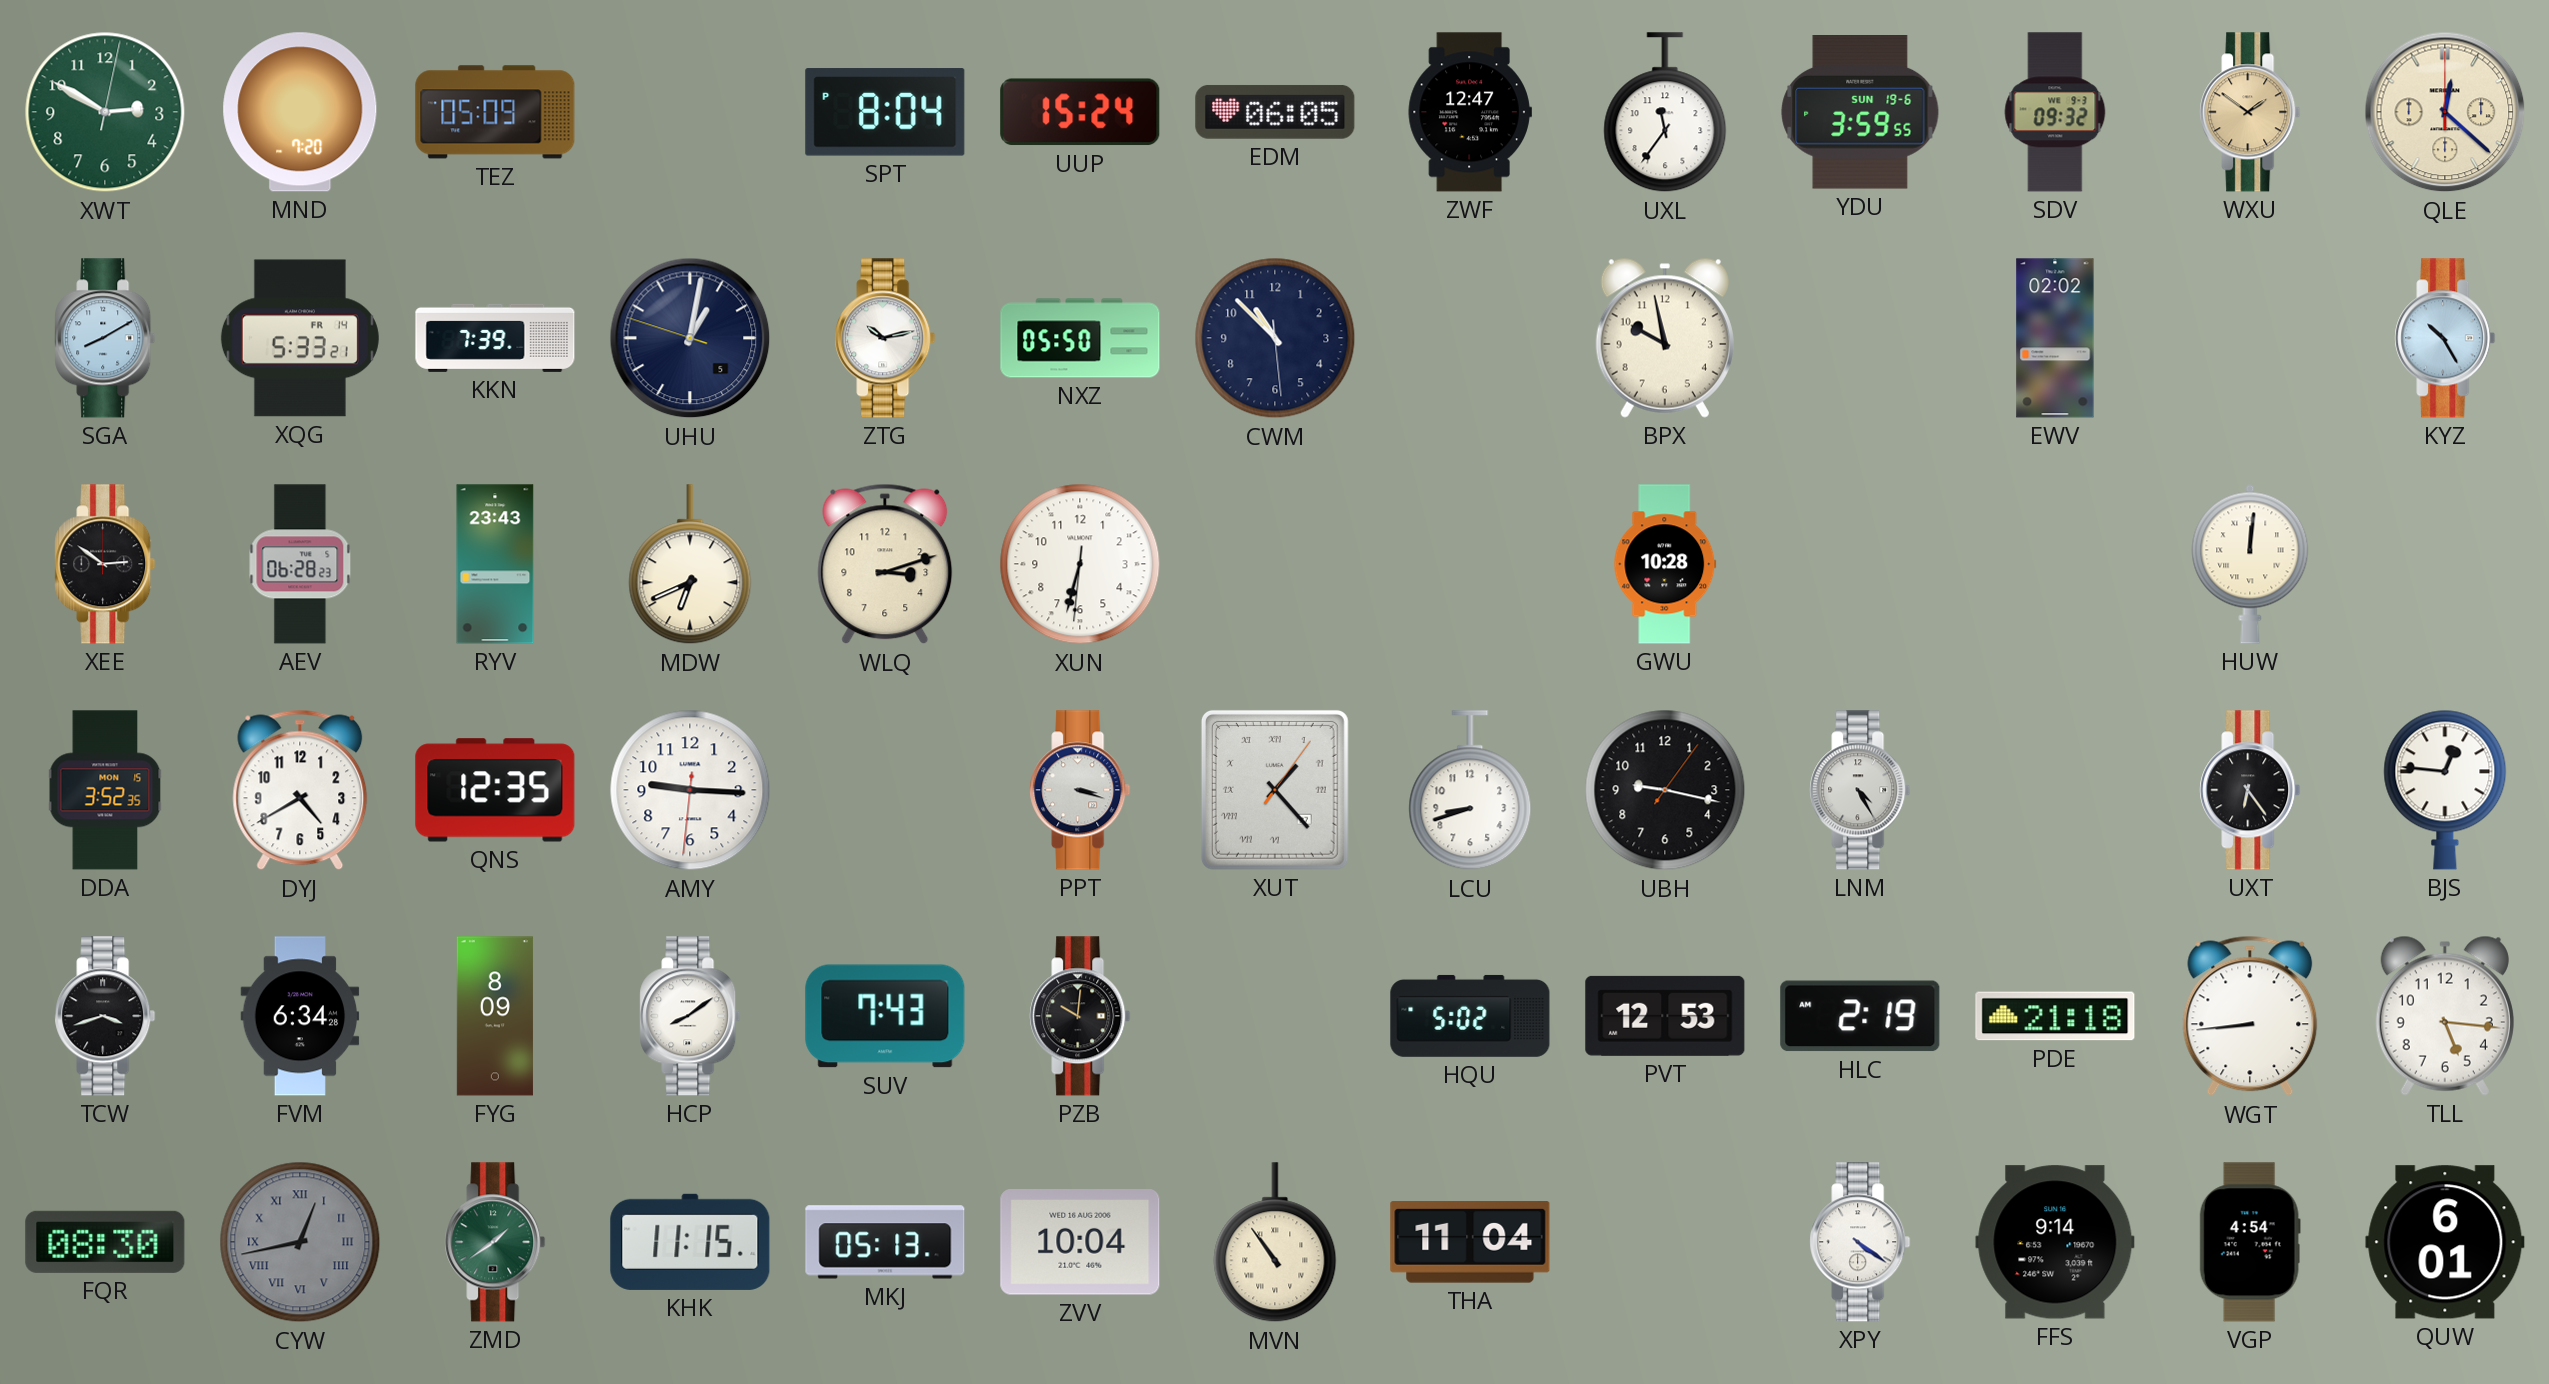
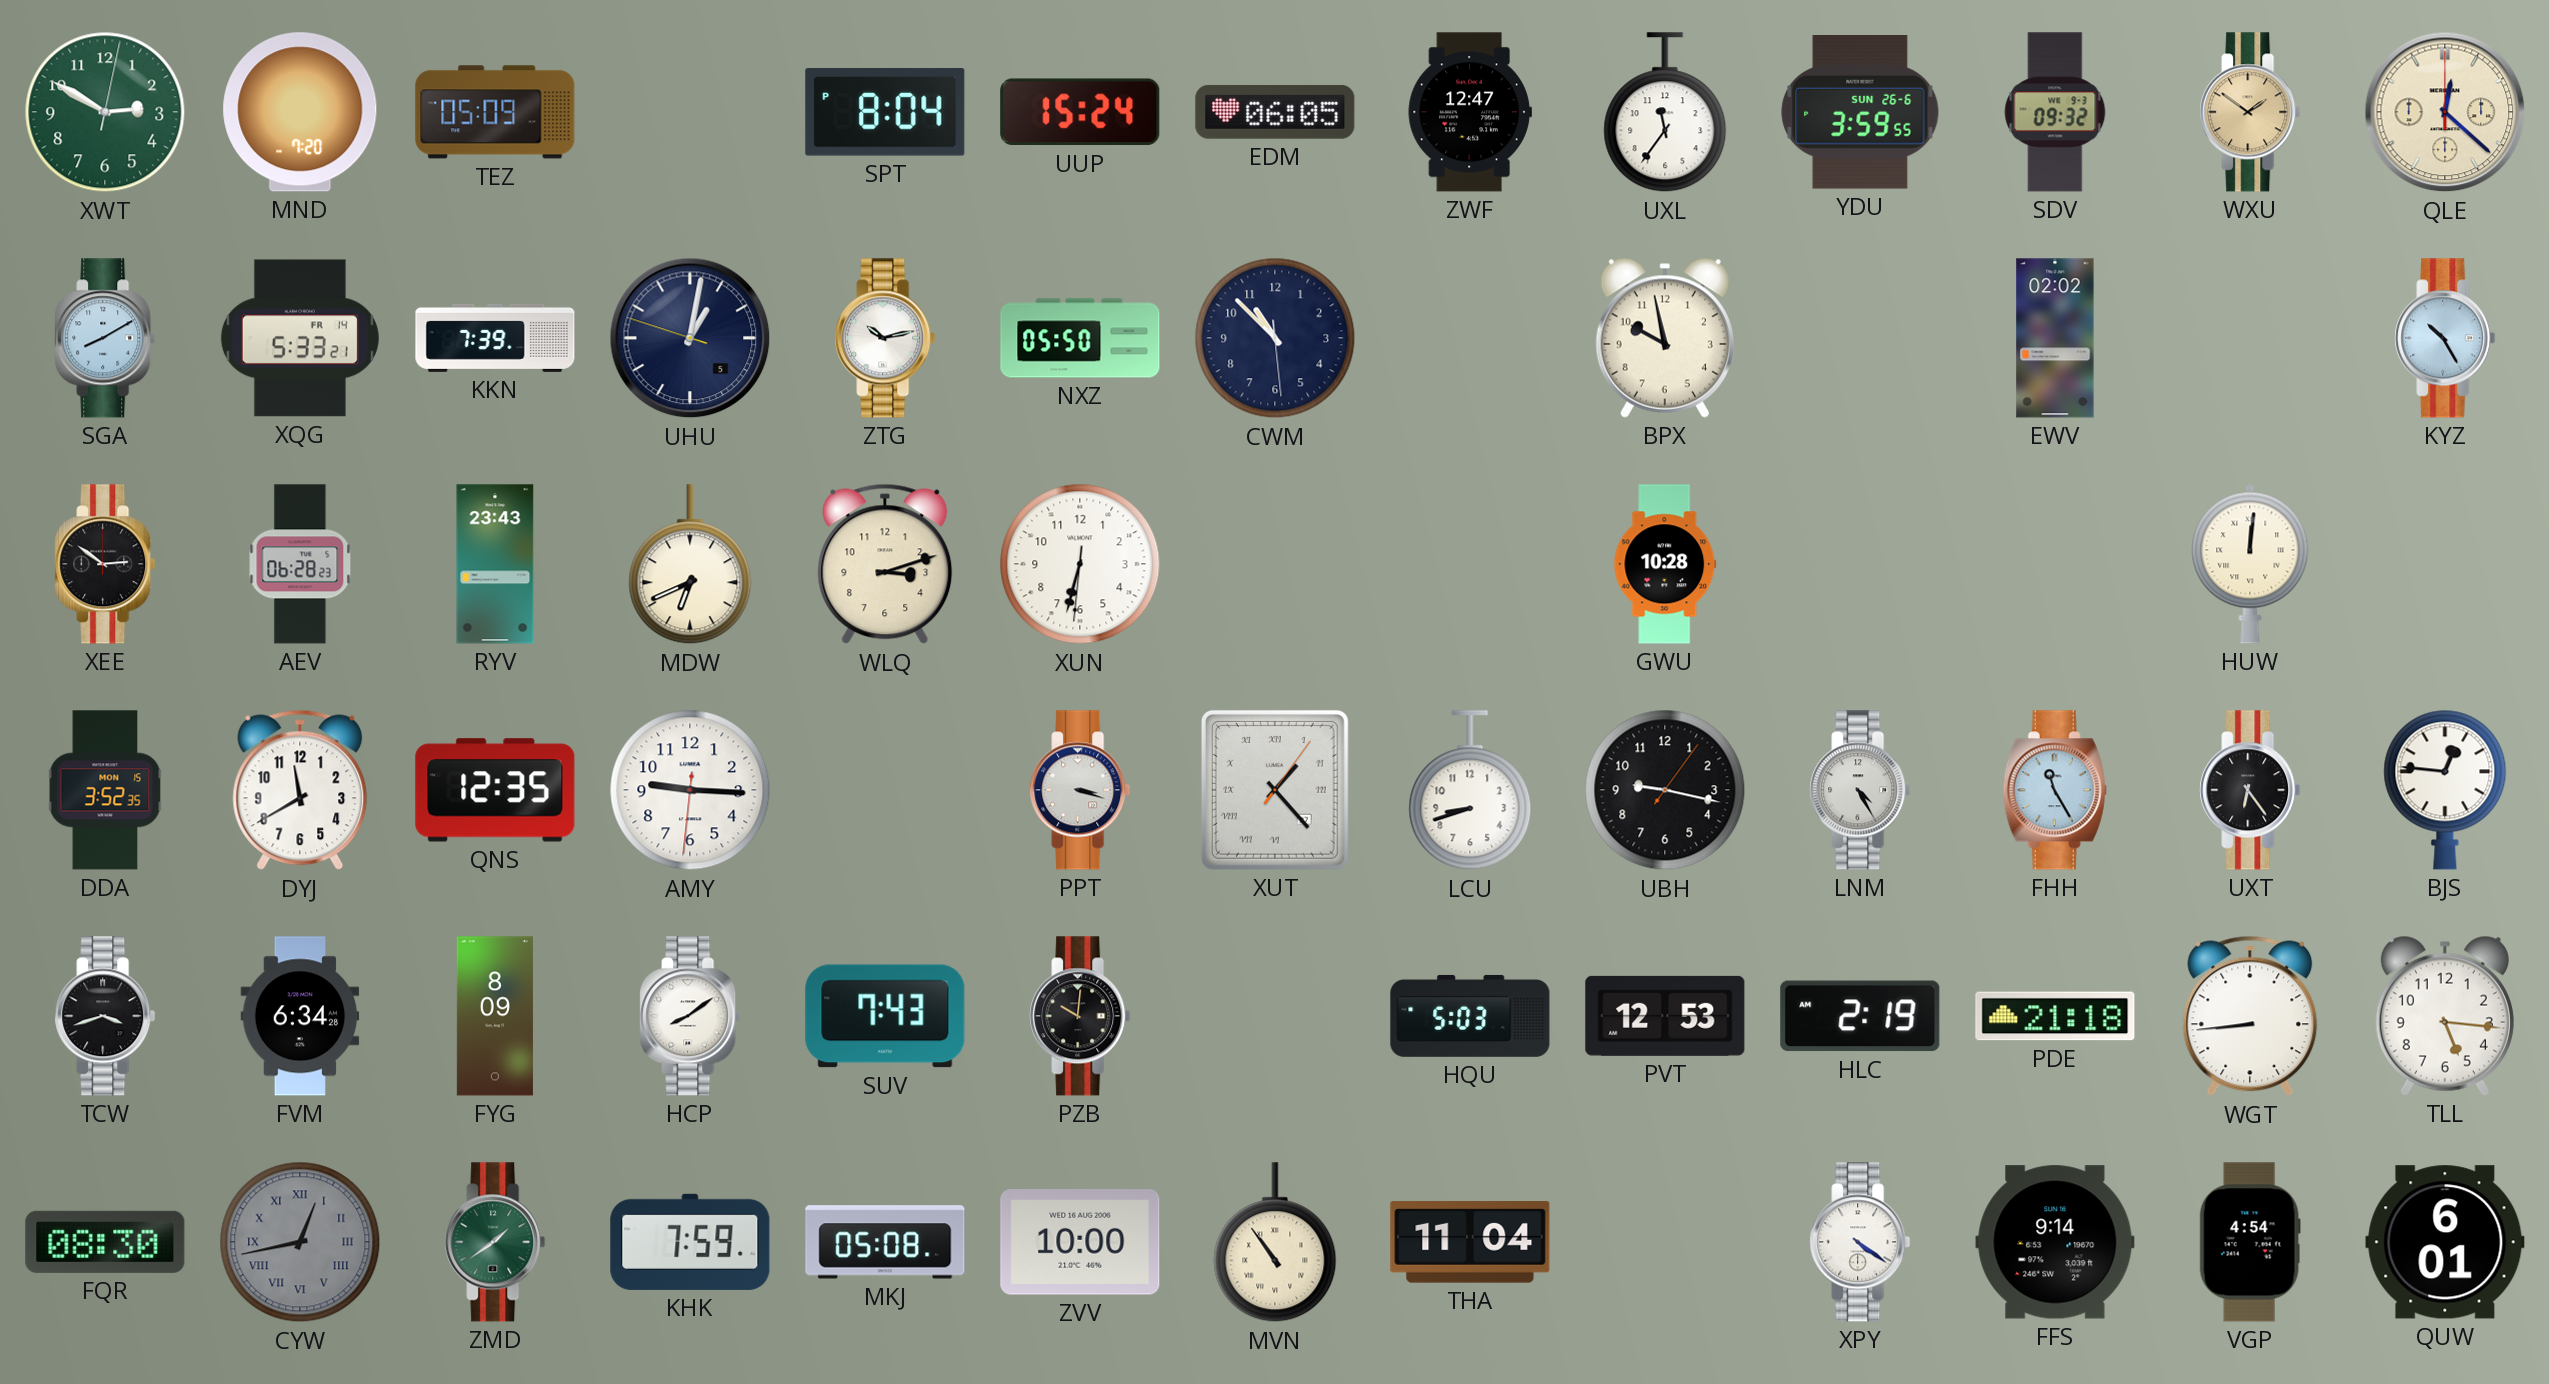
YDU date: SUN 19-6 -> SUN 26-6 (1860, 113)
DYJ: 4:40 -> 11:40 (300, 790)
FHH: none -> 11:25 (2055, 790)
HQU: 5:02 -> 5:03 (1470, 1016)
KHK: 11:15 -> 7:59 (690, 1242)
MKJ: 05:13 -> 05:08 (885, 1242)
ZVV: 10:04 -> 10:00 (1080, 1242)
